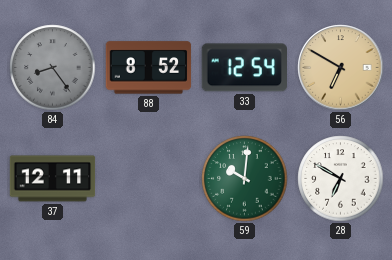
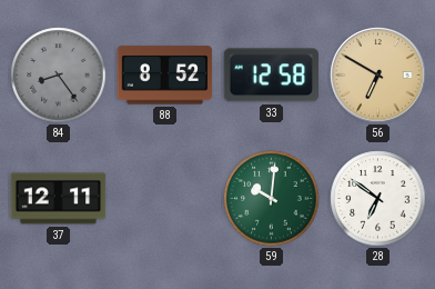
33: 12:54 -> 12:58 (271, 76)
28: 6:50 -> 6:51 (378, 199)
